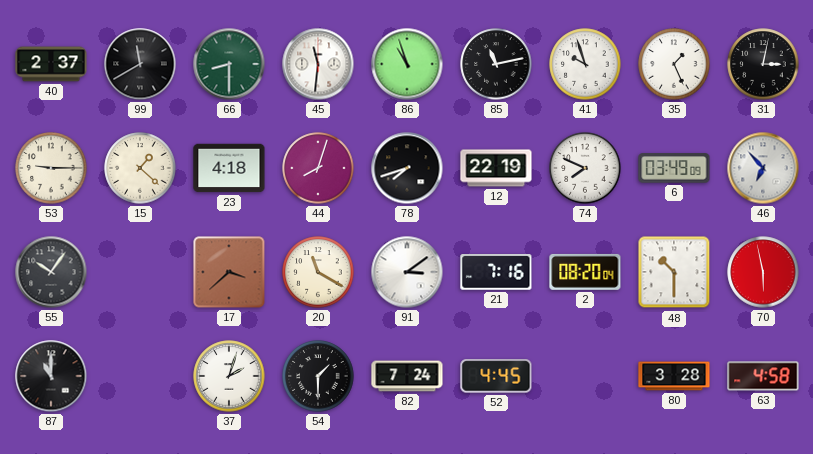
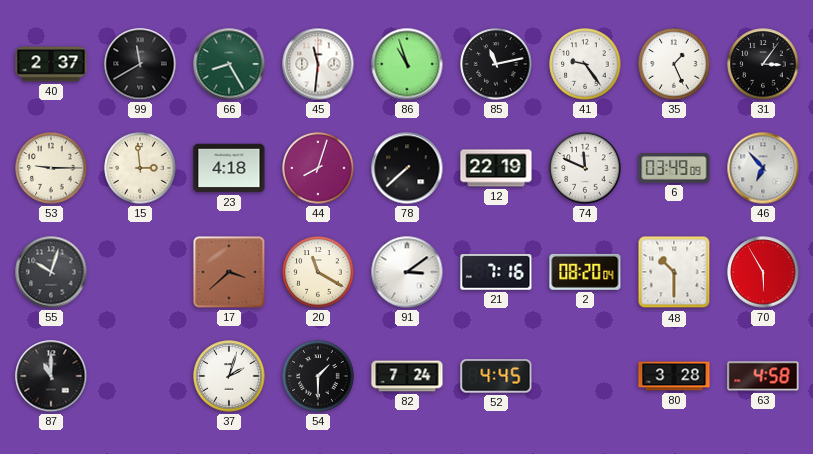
66: 8:30 -> 8:25 (229, 64)
41: 9:57 -> 9:24 (585, 64)
31: 3:02 -> 3:06 (763, 64)
15: 1:22 -> 2:59 (140, 168)
78: 7:42 -> 7:38 (407, 168)
74: 7:49 -> 11:49 (585, 168)
55: 10:06 -> 10:03 (51, 272)
70: 5:58 -> 5:55 (763, 272)
